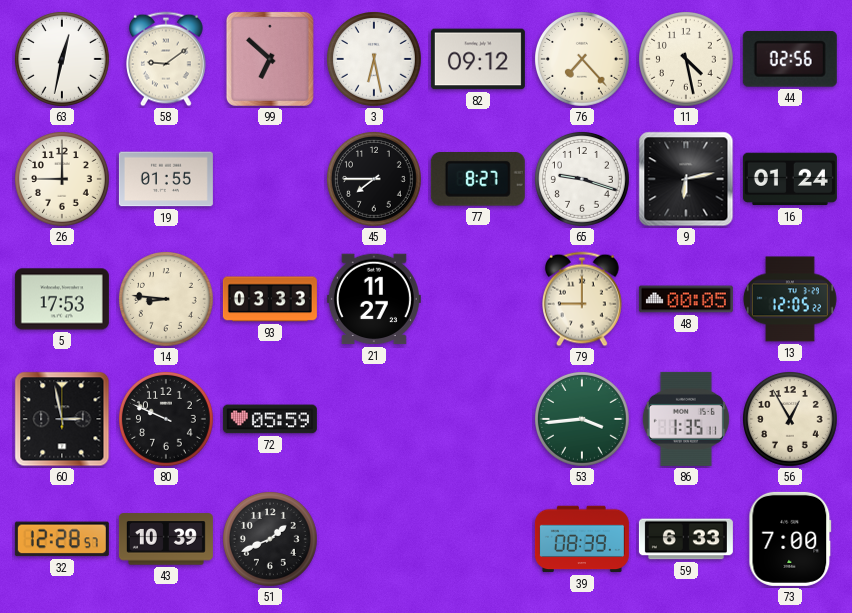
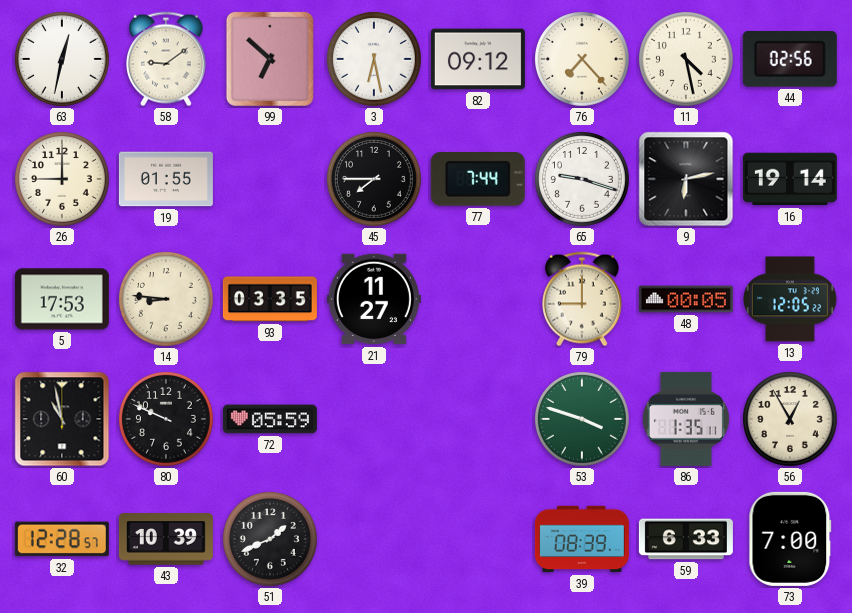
77: 8:27 -> 7:44 (478, 180)
16: 01:24 -> 19:14 (790, 179)
93: 03:33 -> 03:35 (270, 299)
60: 2:58 -> 10:58 (62, 419)
53: 3:44 -> 3:48 (583, 420)
